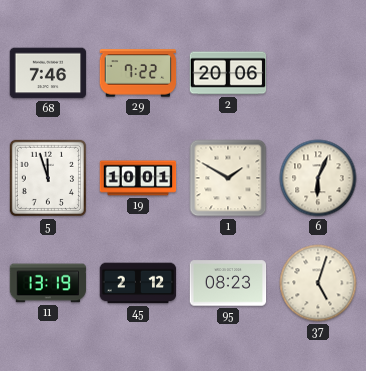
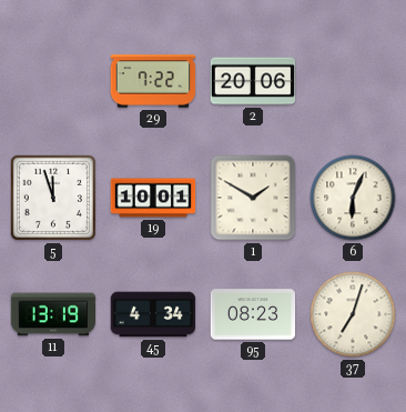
68: 7:46 -> none (48, 73)
45: 2:12 -> 4:34 (153, 314)
37: 5:03 -> 7:03 (353, 314)
